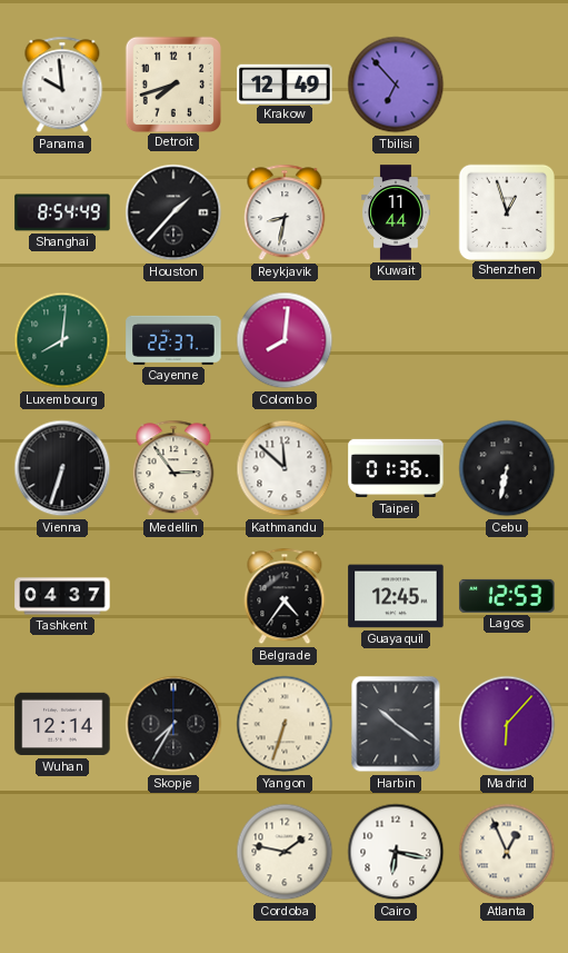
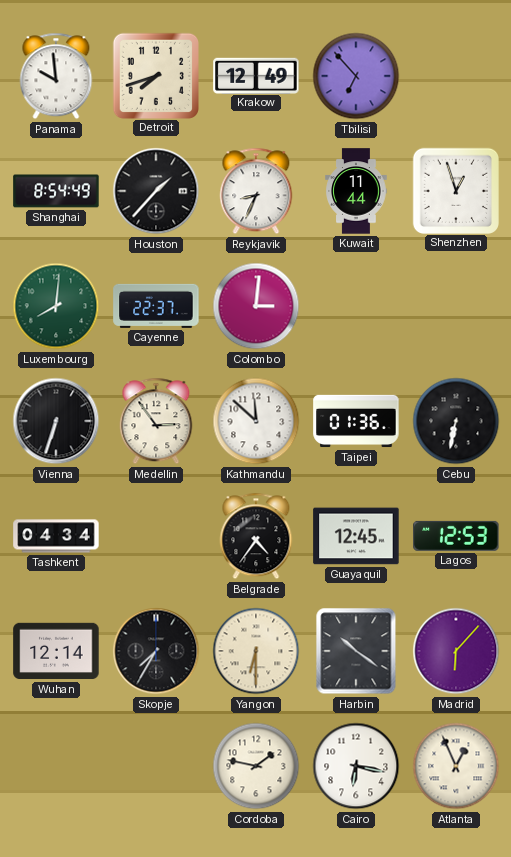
Reykjavik: 8:32 -> 8:34 (256, 191)
Colombo: 8:01 -> 3:01 (256, 306)
Tashkent: 04:37 -> 04:34 (56, 536)
Yangon: 6:33 -> 6:30 (256, 651)
